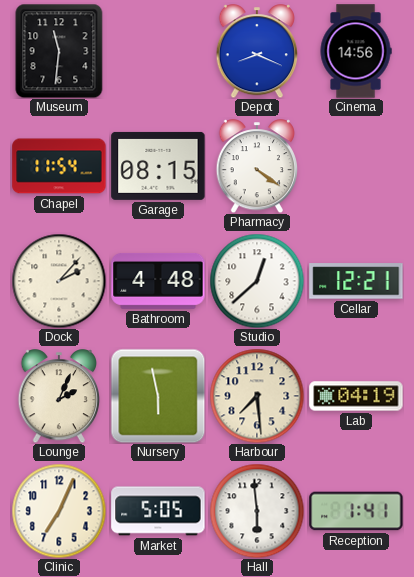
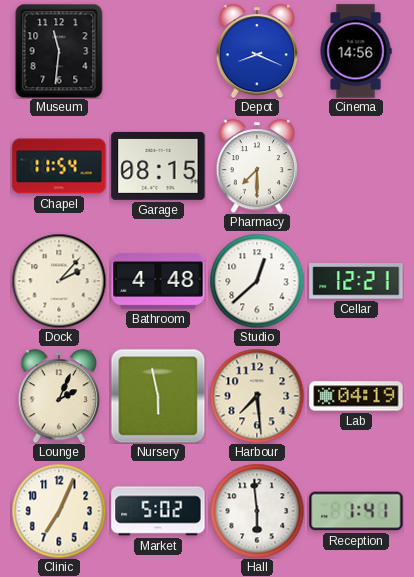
Pharmacy: 4:21 -> 7:30 (257, 166)
Market: 5:05 -> 5:02 (158, 511)
